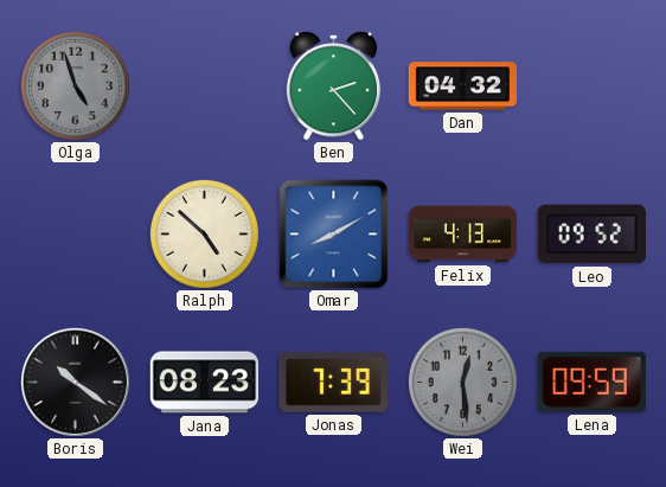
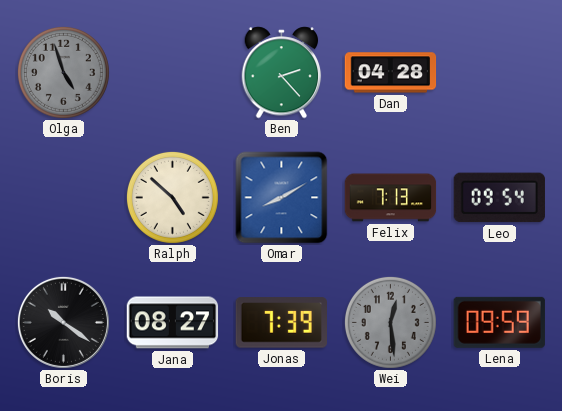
Dan: 04:32 -> 04:28 (391, 73)
Felix: 4:13 -> 7:13 (391, 198)
Leo: 09:52 -> 09:54 (499, 198)
Jana: 08:23 -> 08:27 (173, 323)
